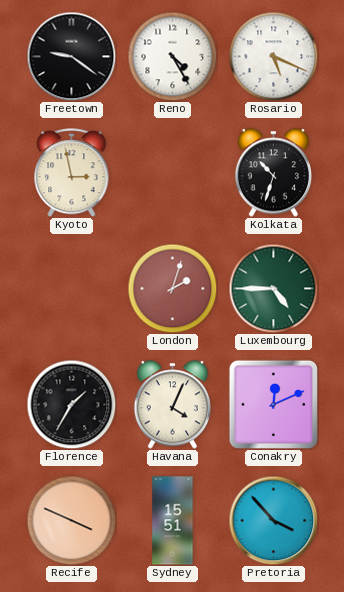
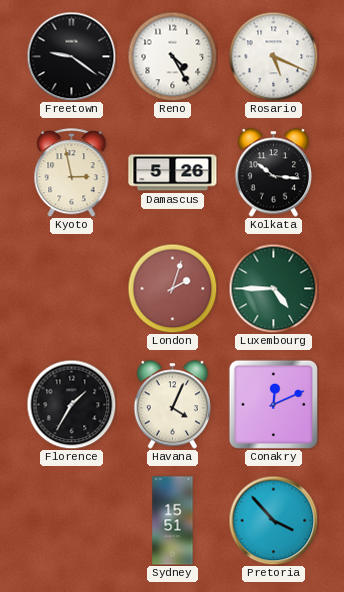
Damascus: none -> 5:26 (173, 173)
Kolkata: 10:33 -> 10:16 (274, 173)
Recife: 3:49 -> none (71, 520)
